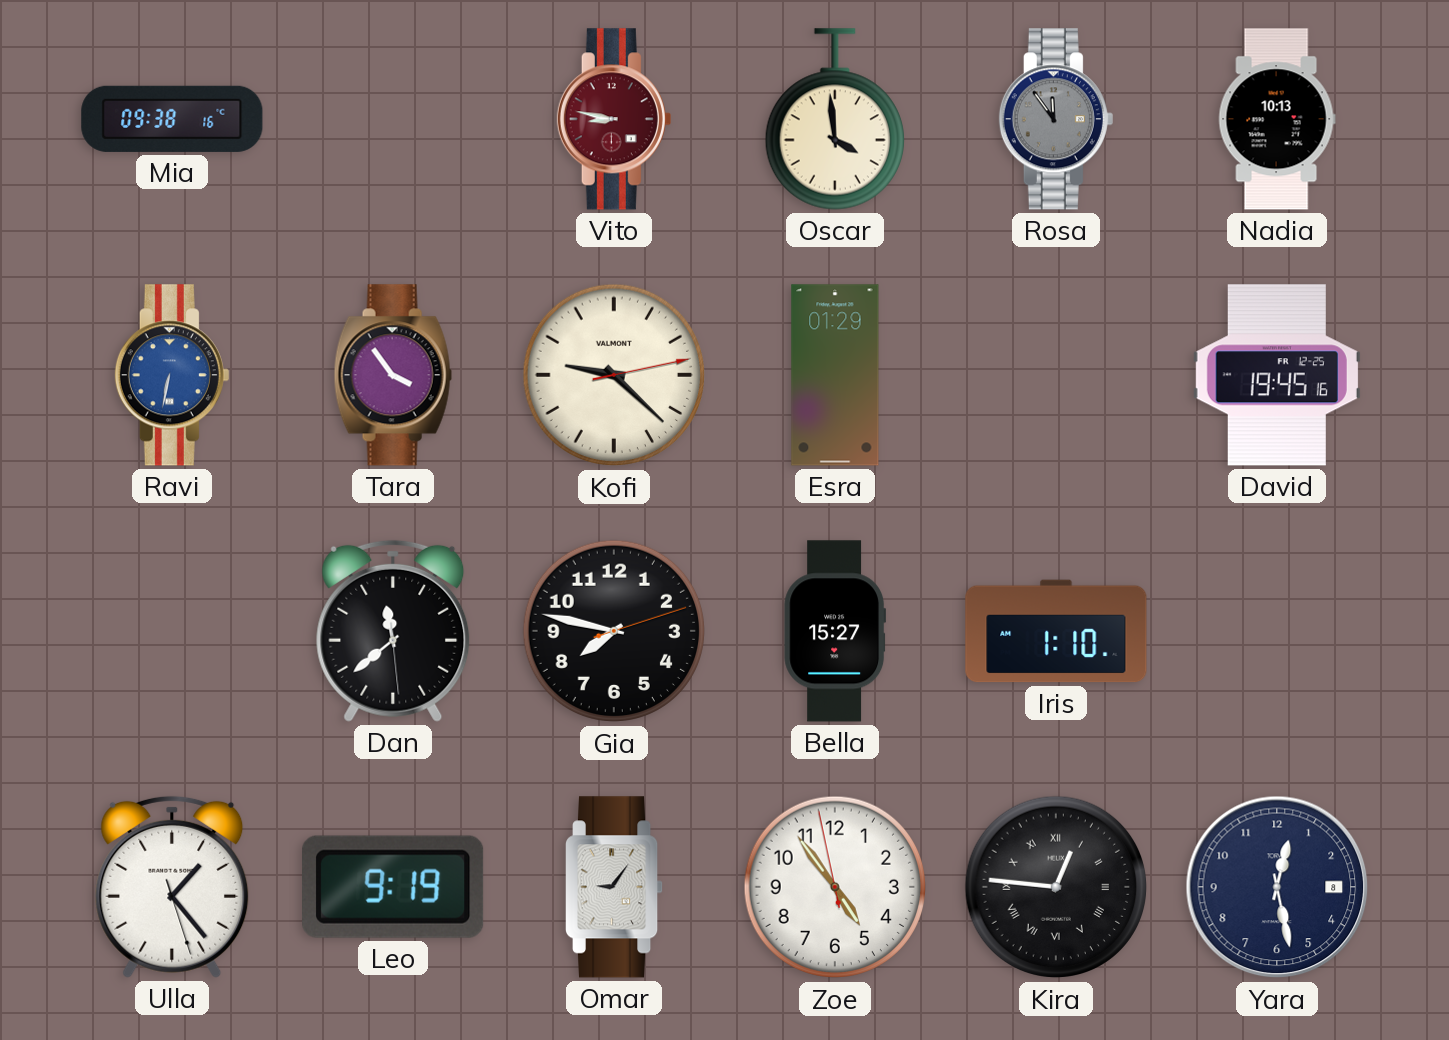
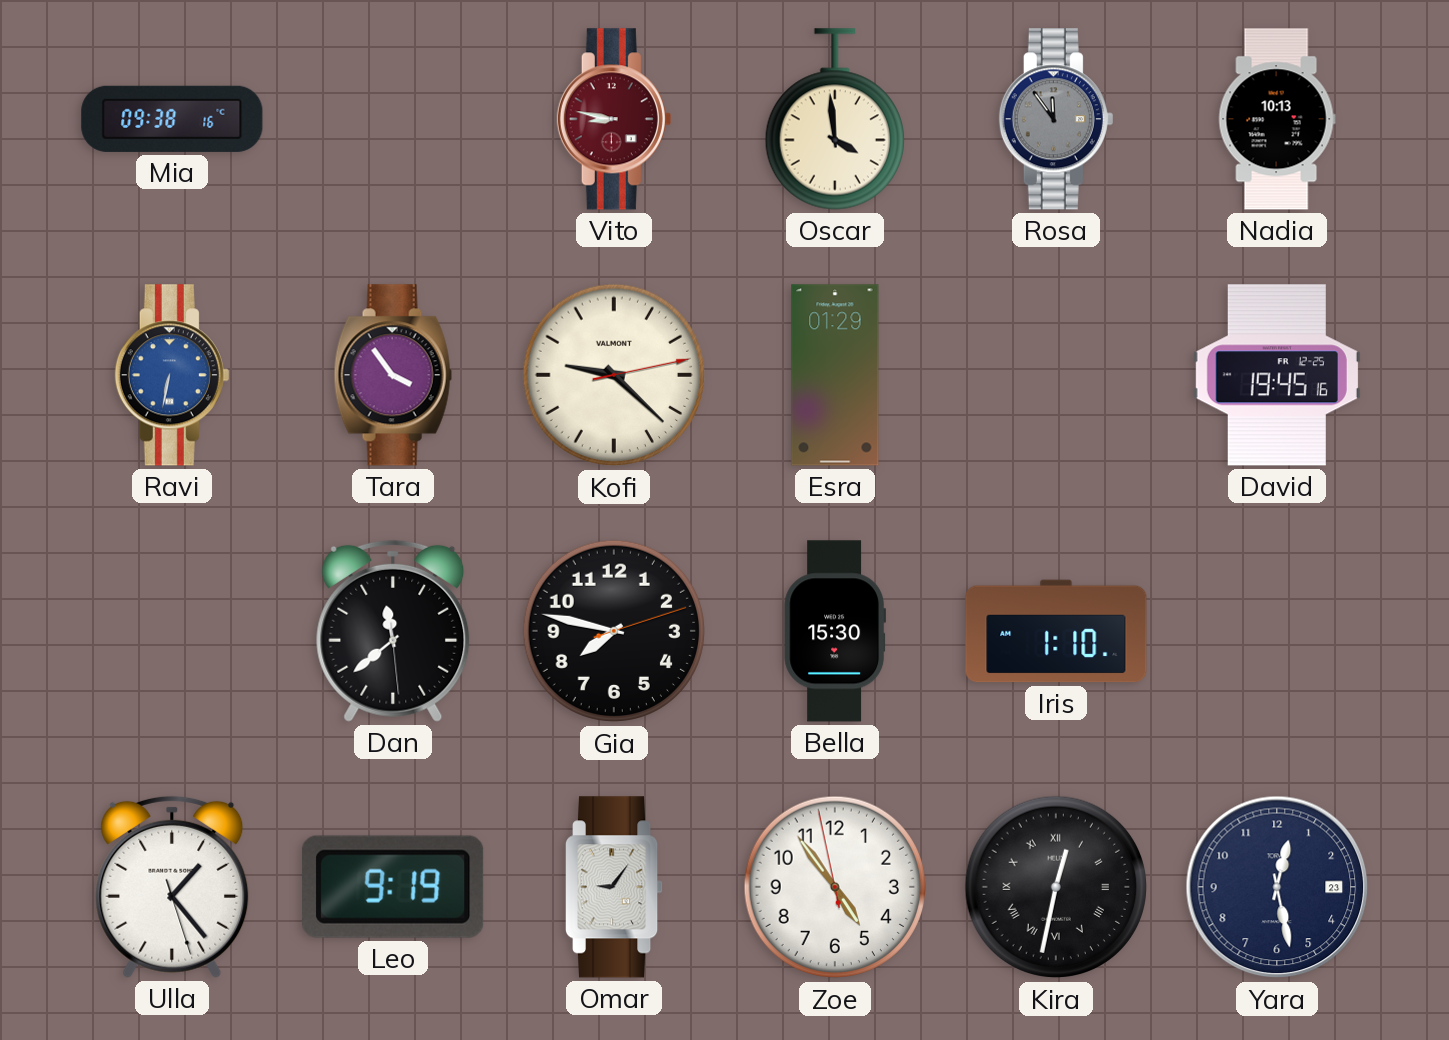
Bella: 15:27 -> 15:30 (834, 631)
Kira: 12:46 -> 12:32 (1056, 887)
Yara date: 8 -> 23 (1277, 887)
